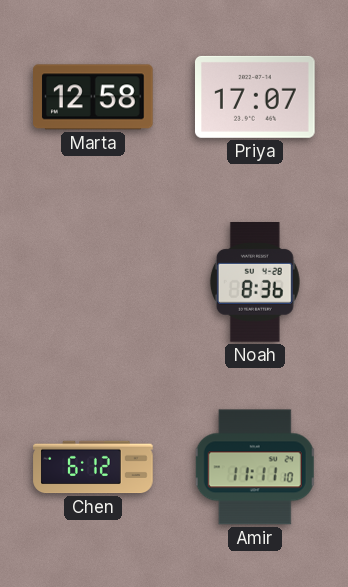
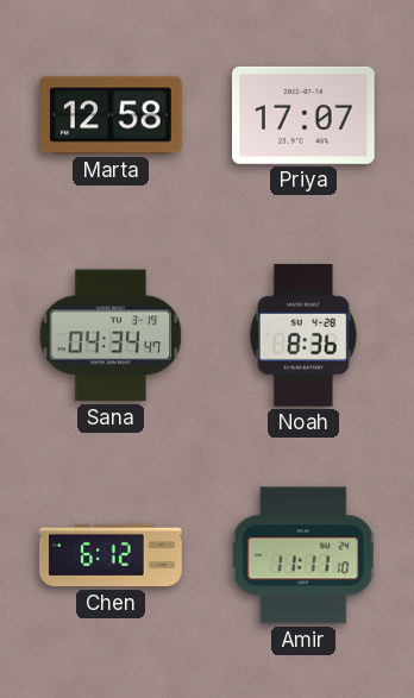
Sana: none -> 04:34 (111, 335)
